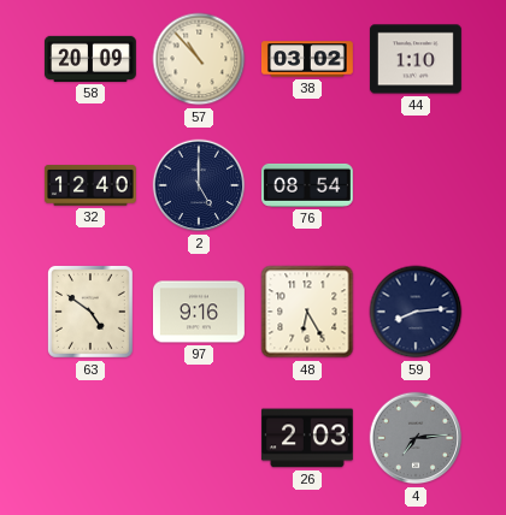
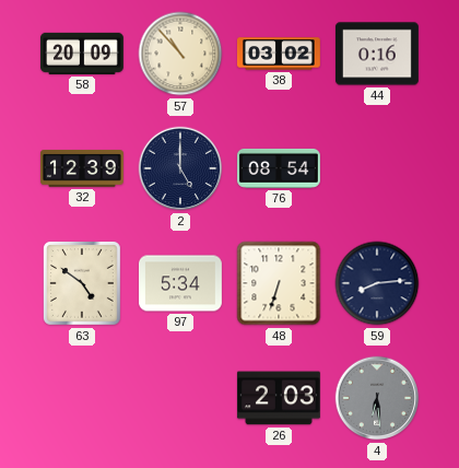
44: 1:10 -> 0:16 (377, 54)
32: 12:40 -> 12:39 (82, 168)
97: 9:16 -> 5:34 (181, 283)
48: 6:25 -> 6:33 (279, 283)
4: 7:14 -> 6:29 (377, 398)
